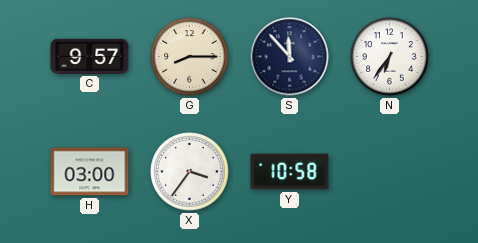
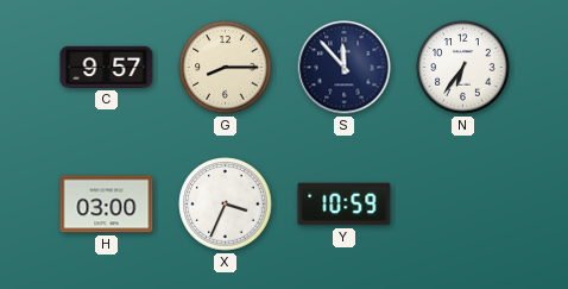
X: 3:36 -> 3:34 (226, 205)
Y: 10:58 -> 10:59 (345, 205)
